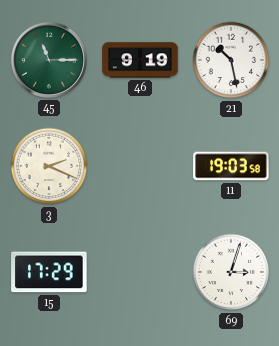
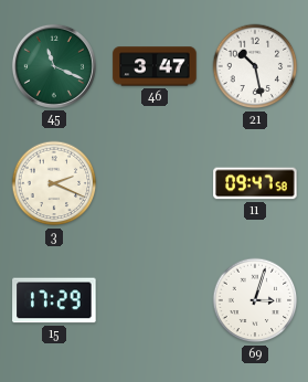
45: 11:15 -> 11:19 (54, 66)
46: 9:19 -> 3:47 (155, 66)
11: 19:03 -> 09:47 (255, 183)
